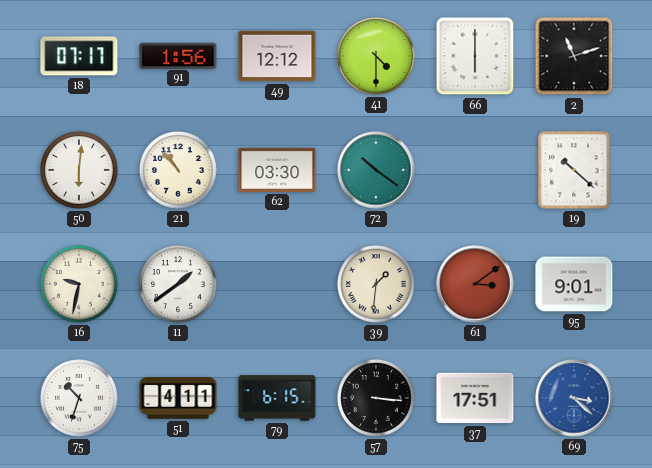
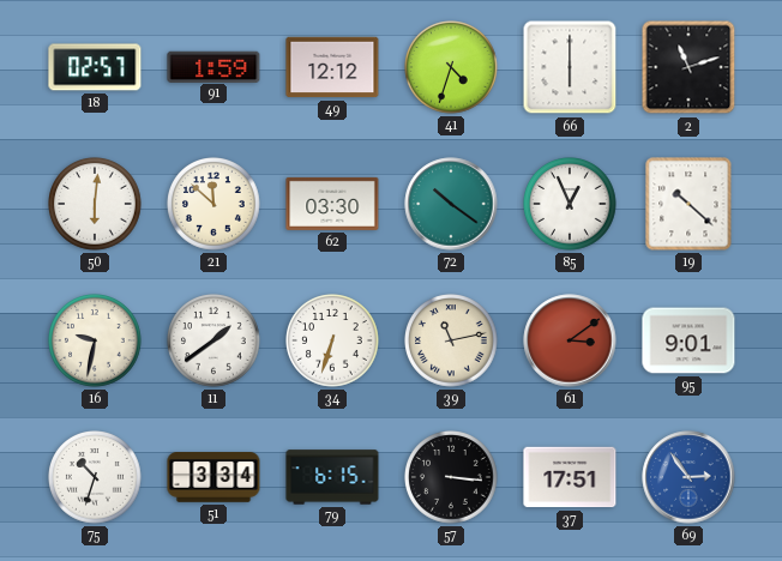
18: 07:17 -> 02:57 (95, 67)
91: 1:56 -> 1:59 (213, 66)
41: 4:30 -> 4:33 (452, 68)
21: 10:53 -> 11:52 (215, 205)
85: none -> 12:56 (571, 205)
34: none -> 6:33 (333, 342)
39: 1:31 -> 11:13 (452, 342)
51: 4:11 -> 3:34 (213, 477)
69: 3:22 -> 2:54 (688, 477)
